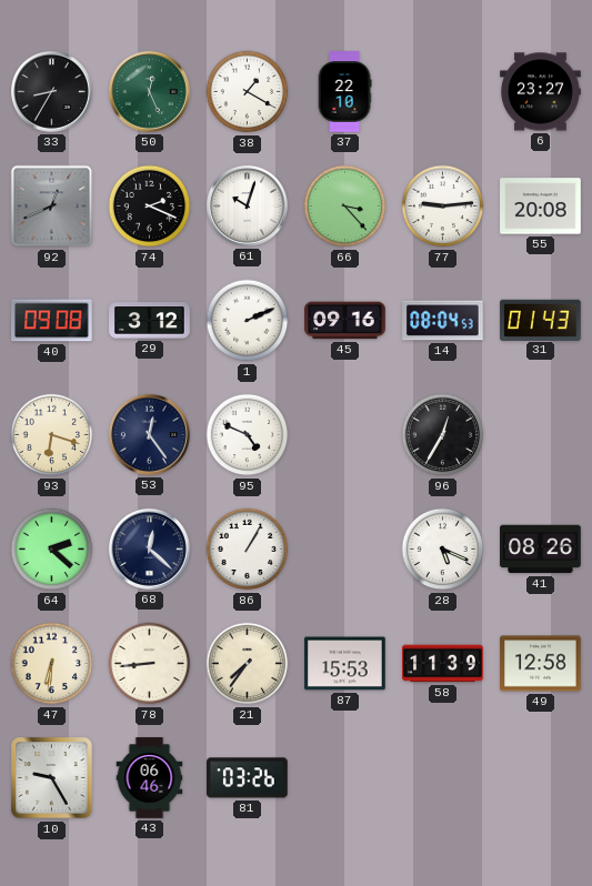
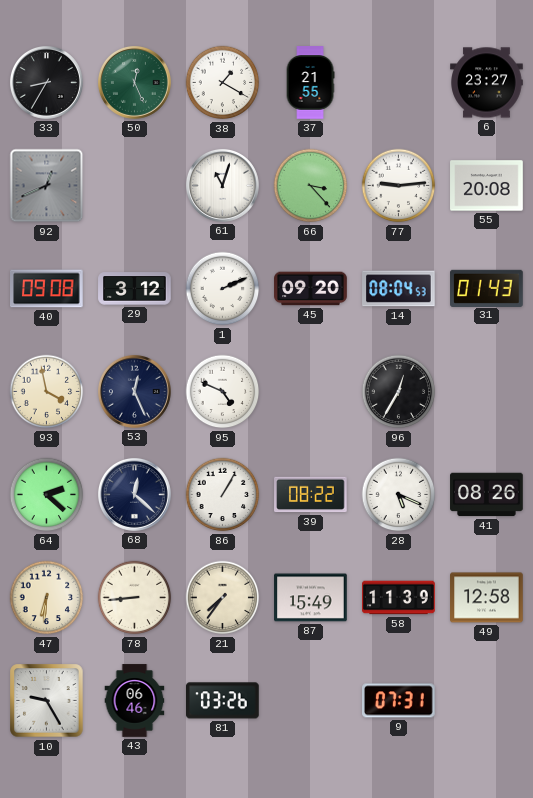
37: 22:10 -> 21:55 (310, 83)
74: 2:19 -> none (150, 207)
61: 10:03 -> 11:03 (222, 185)
45: 09:16 -> 09:20 (311, 289)
93: 6:18 -> 3:58 (47, 392)
53: 12:24 -> 12:26 (134, 391)
39: none -> 08:22 (311, 495)
87: 15:53 -> 15:49 (311, 598)
9: none -> 07:31 (399, 701)
